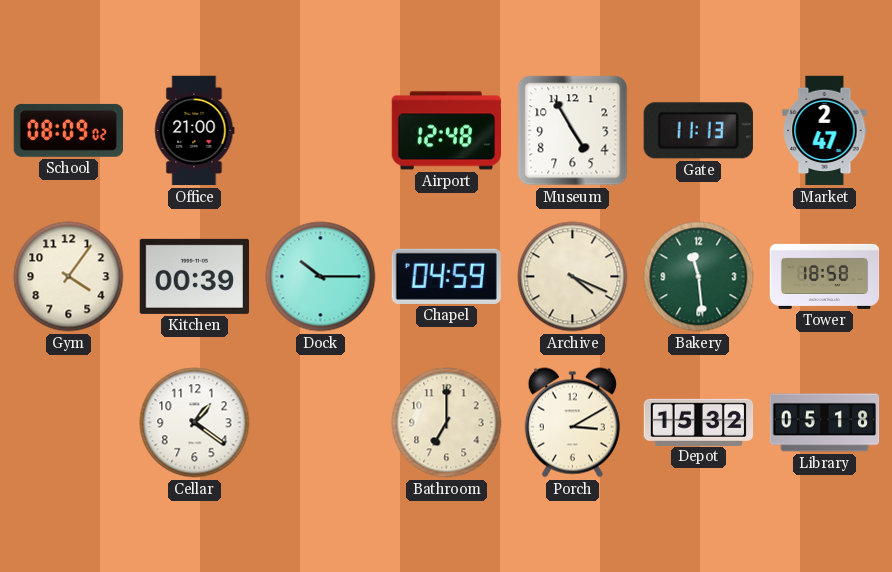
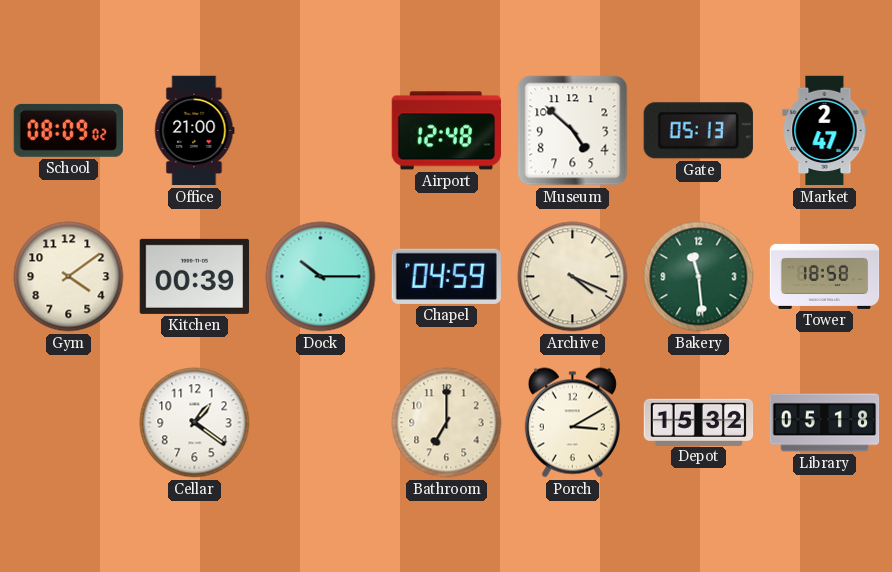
Museum: 4:55 -> 4:52 (573, 131)
Gate: 11:13 -> 05:13 (698, 131)
Gym: 4:06 -> 4:09 (69, 277)
